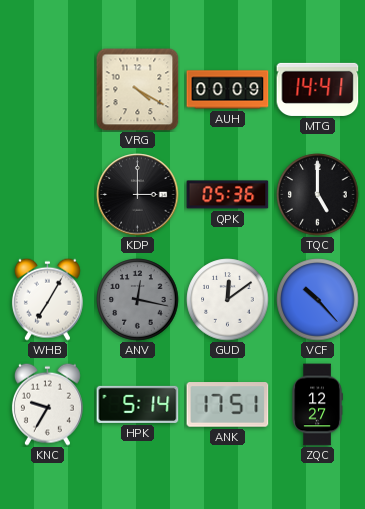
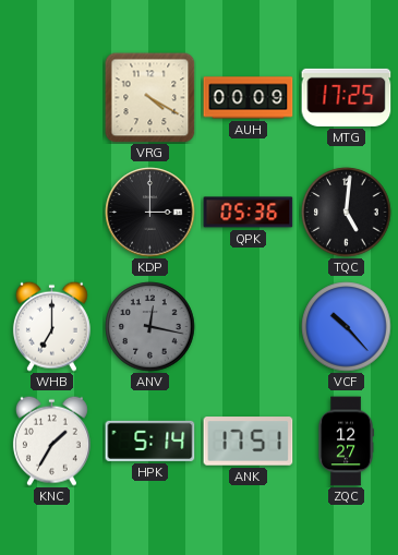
MTG: 14:41 -> 17:25 (347, 97)
TQC: 5:00 -> 5:01 (347, 213)
WHB: 7:05 -> 7:00 (51, 326)
GUD: 12:09 -> none (228, 300)
KNC: 9:35 -> 1:35 (51, 441)
